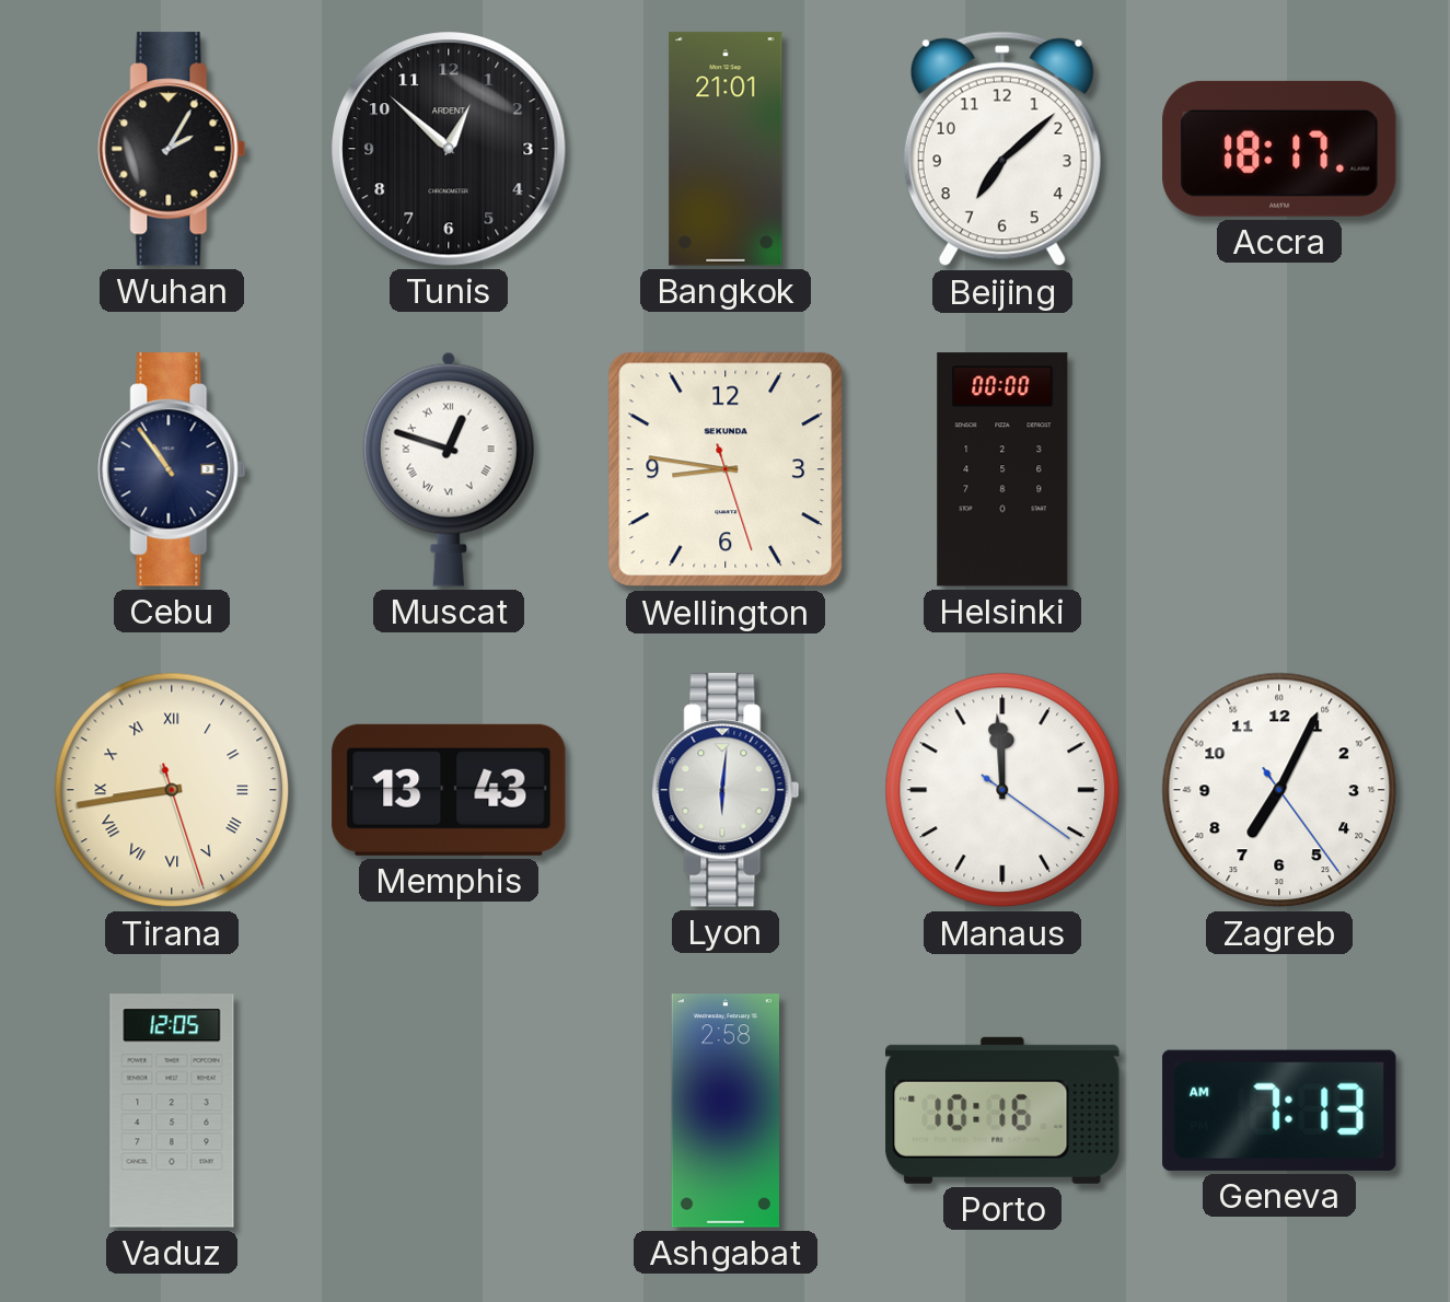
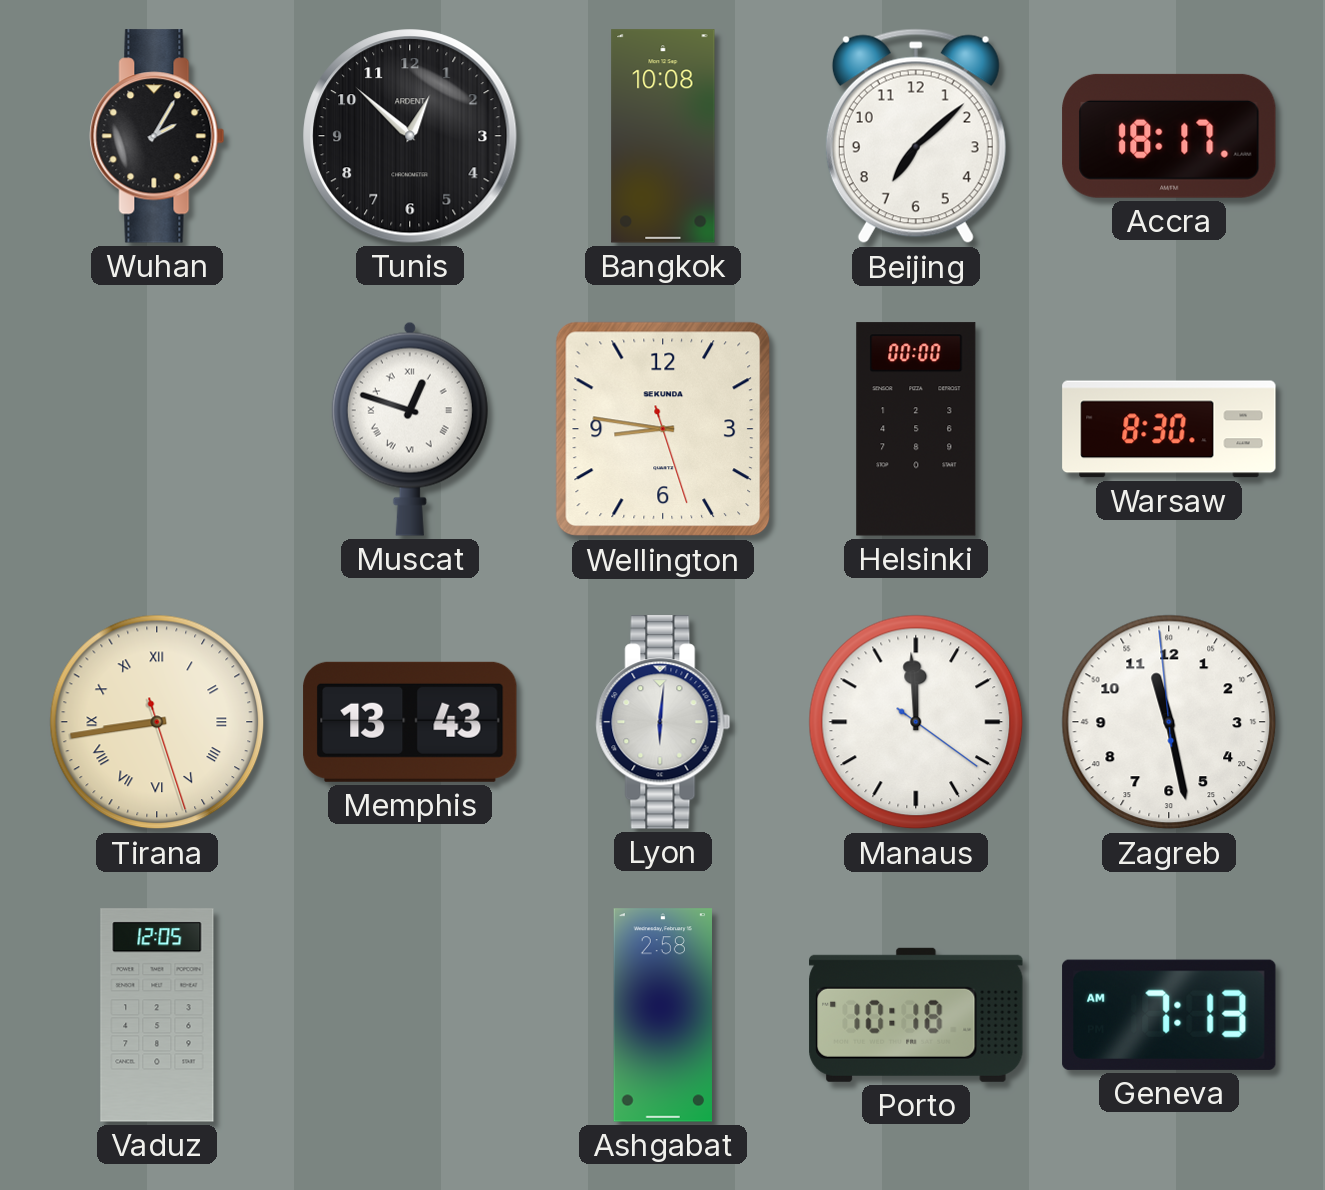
Bangkok: 21:01 -> 10:08 (663, 136)
Cebu: 10:54 -> none (172, 469)
Warsaw: none -> 8:30 (1169, 429)
Zagreb: 7:04 -> 11:27 (1169, 722)
Porto: 10:16 -> 10:18 (916, 1015)
